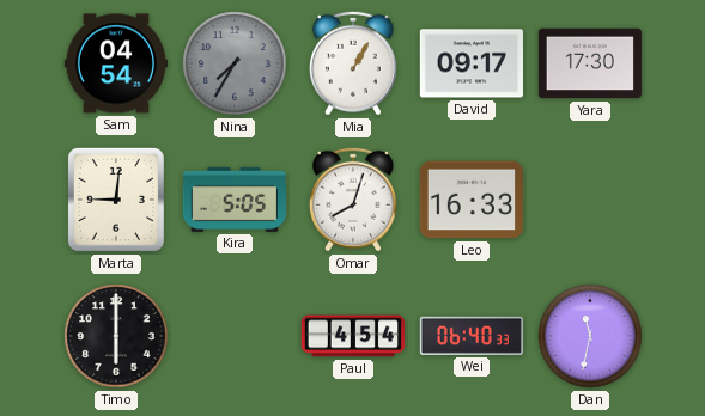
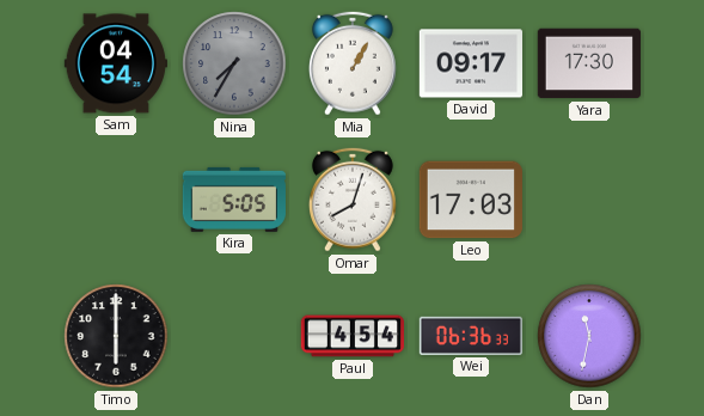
Marta: 9:01 -> none (116, 200)
Leo: 16:33 -> 17:03 (471, 200)
Wei: 06:40 -> 06:36 (471, 336)
